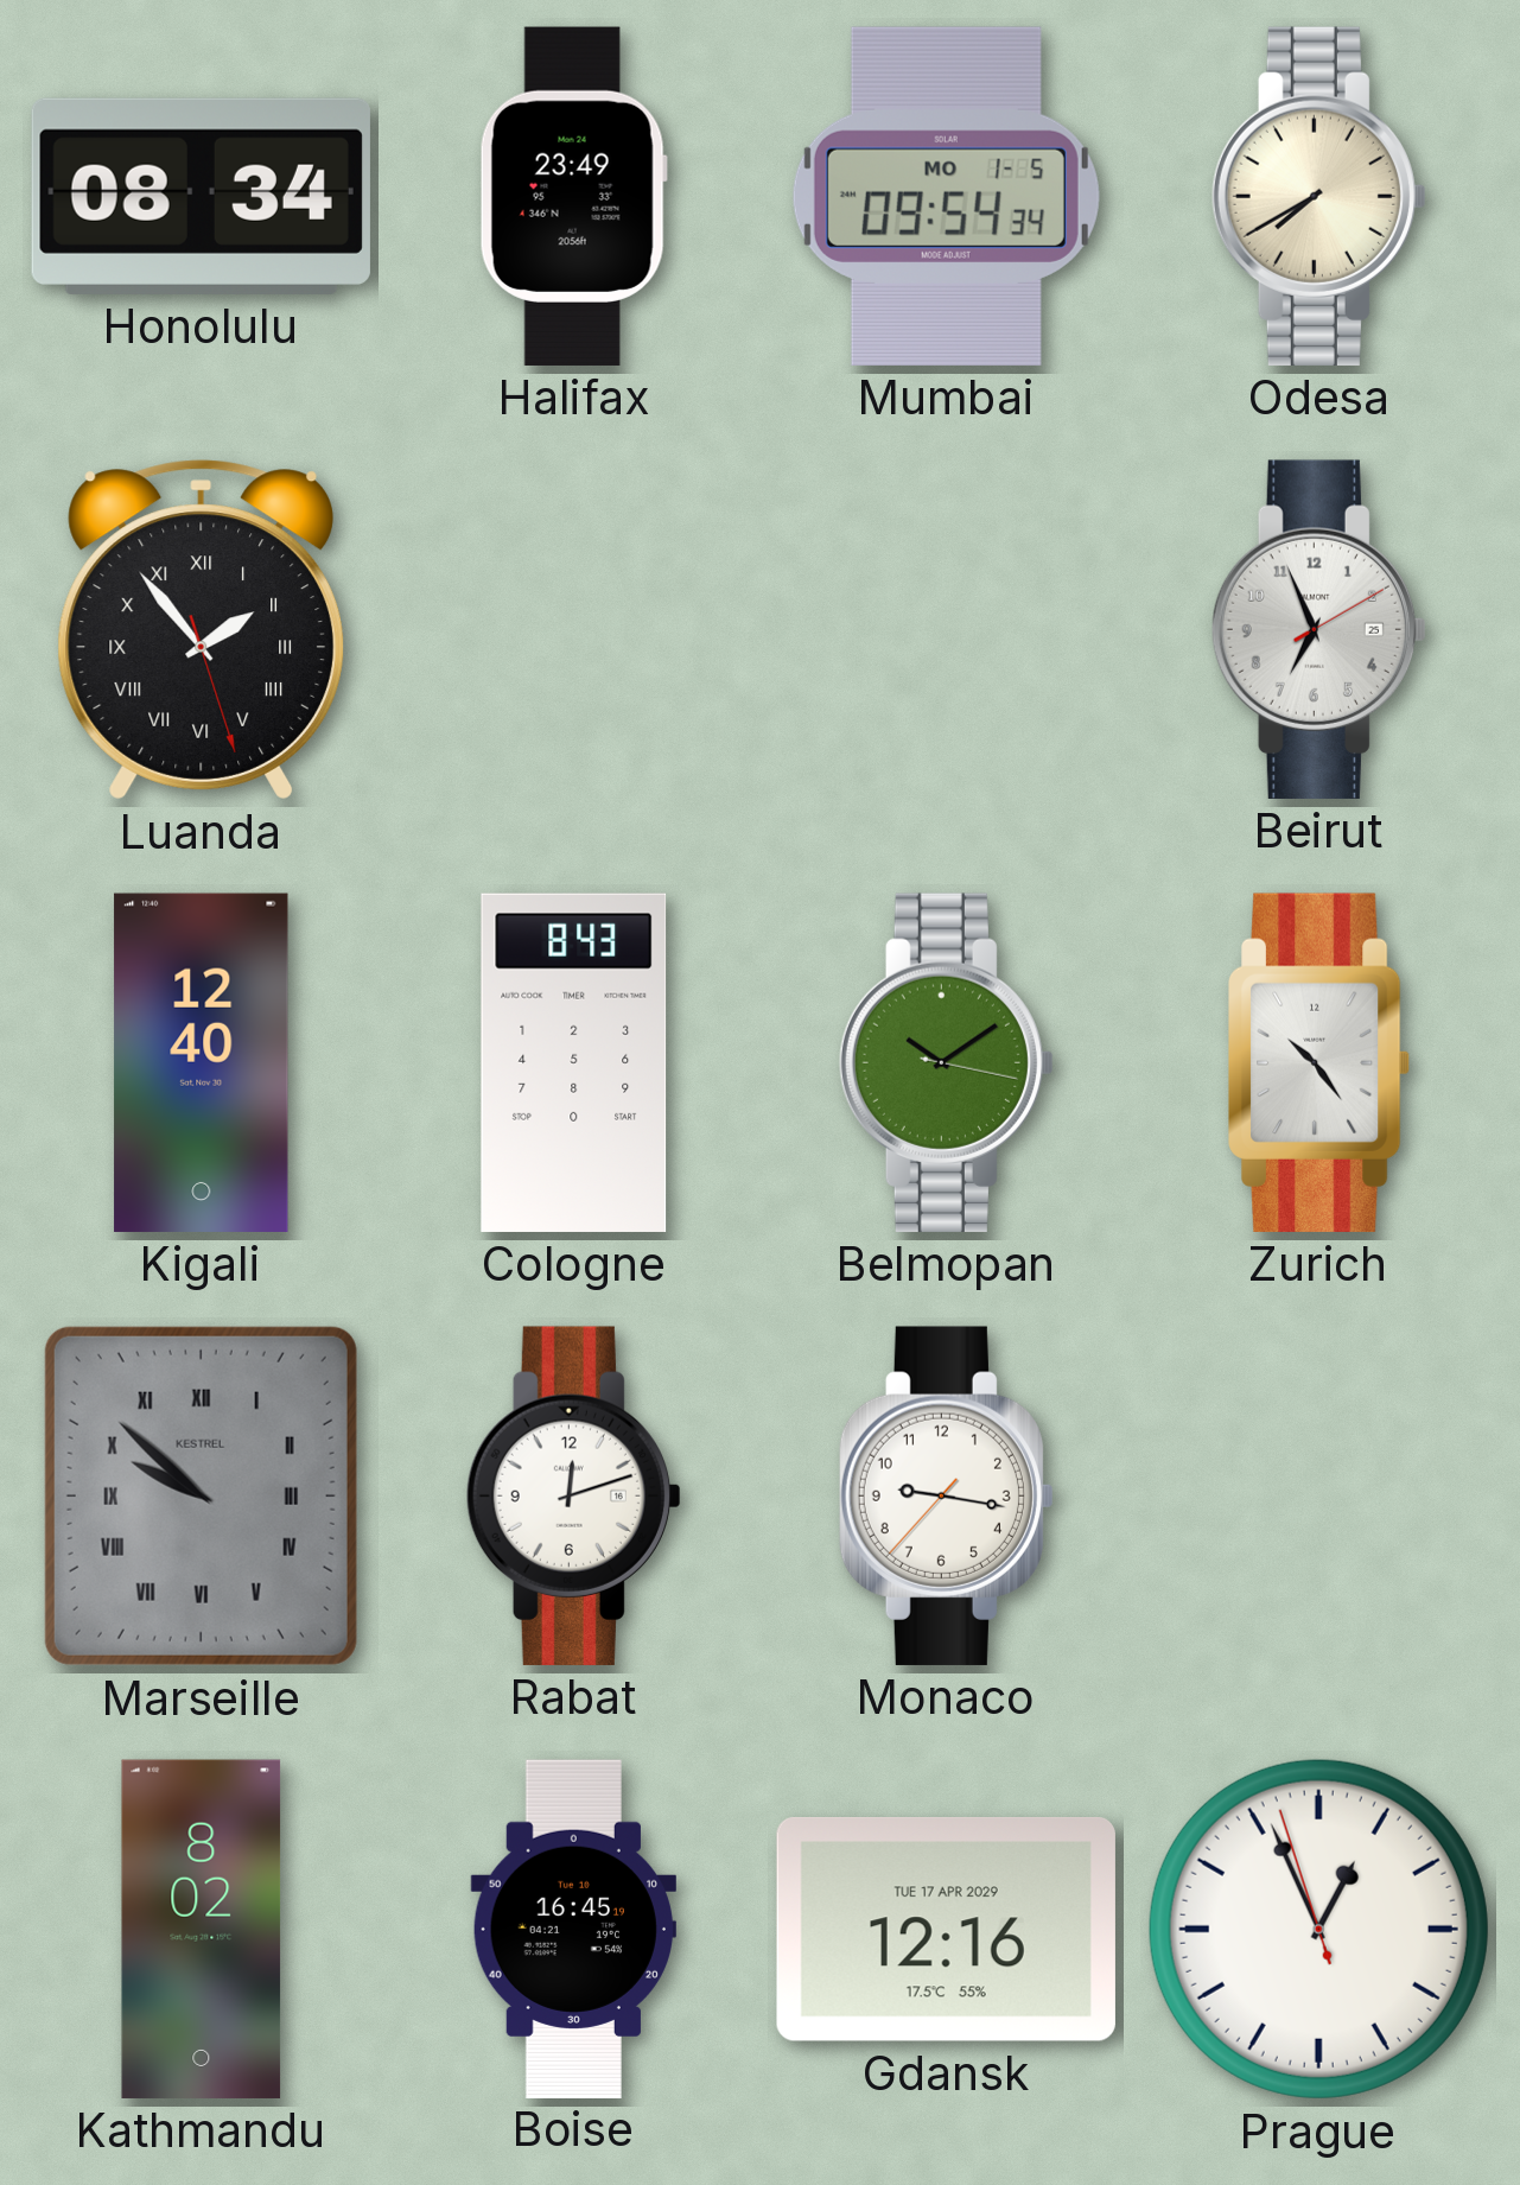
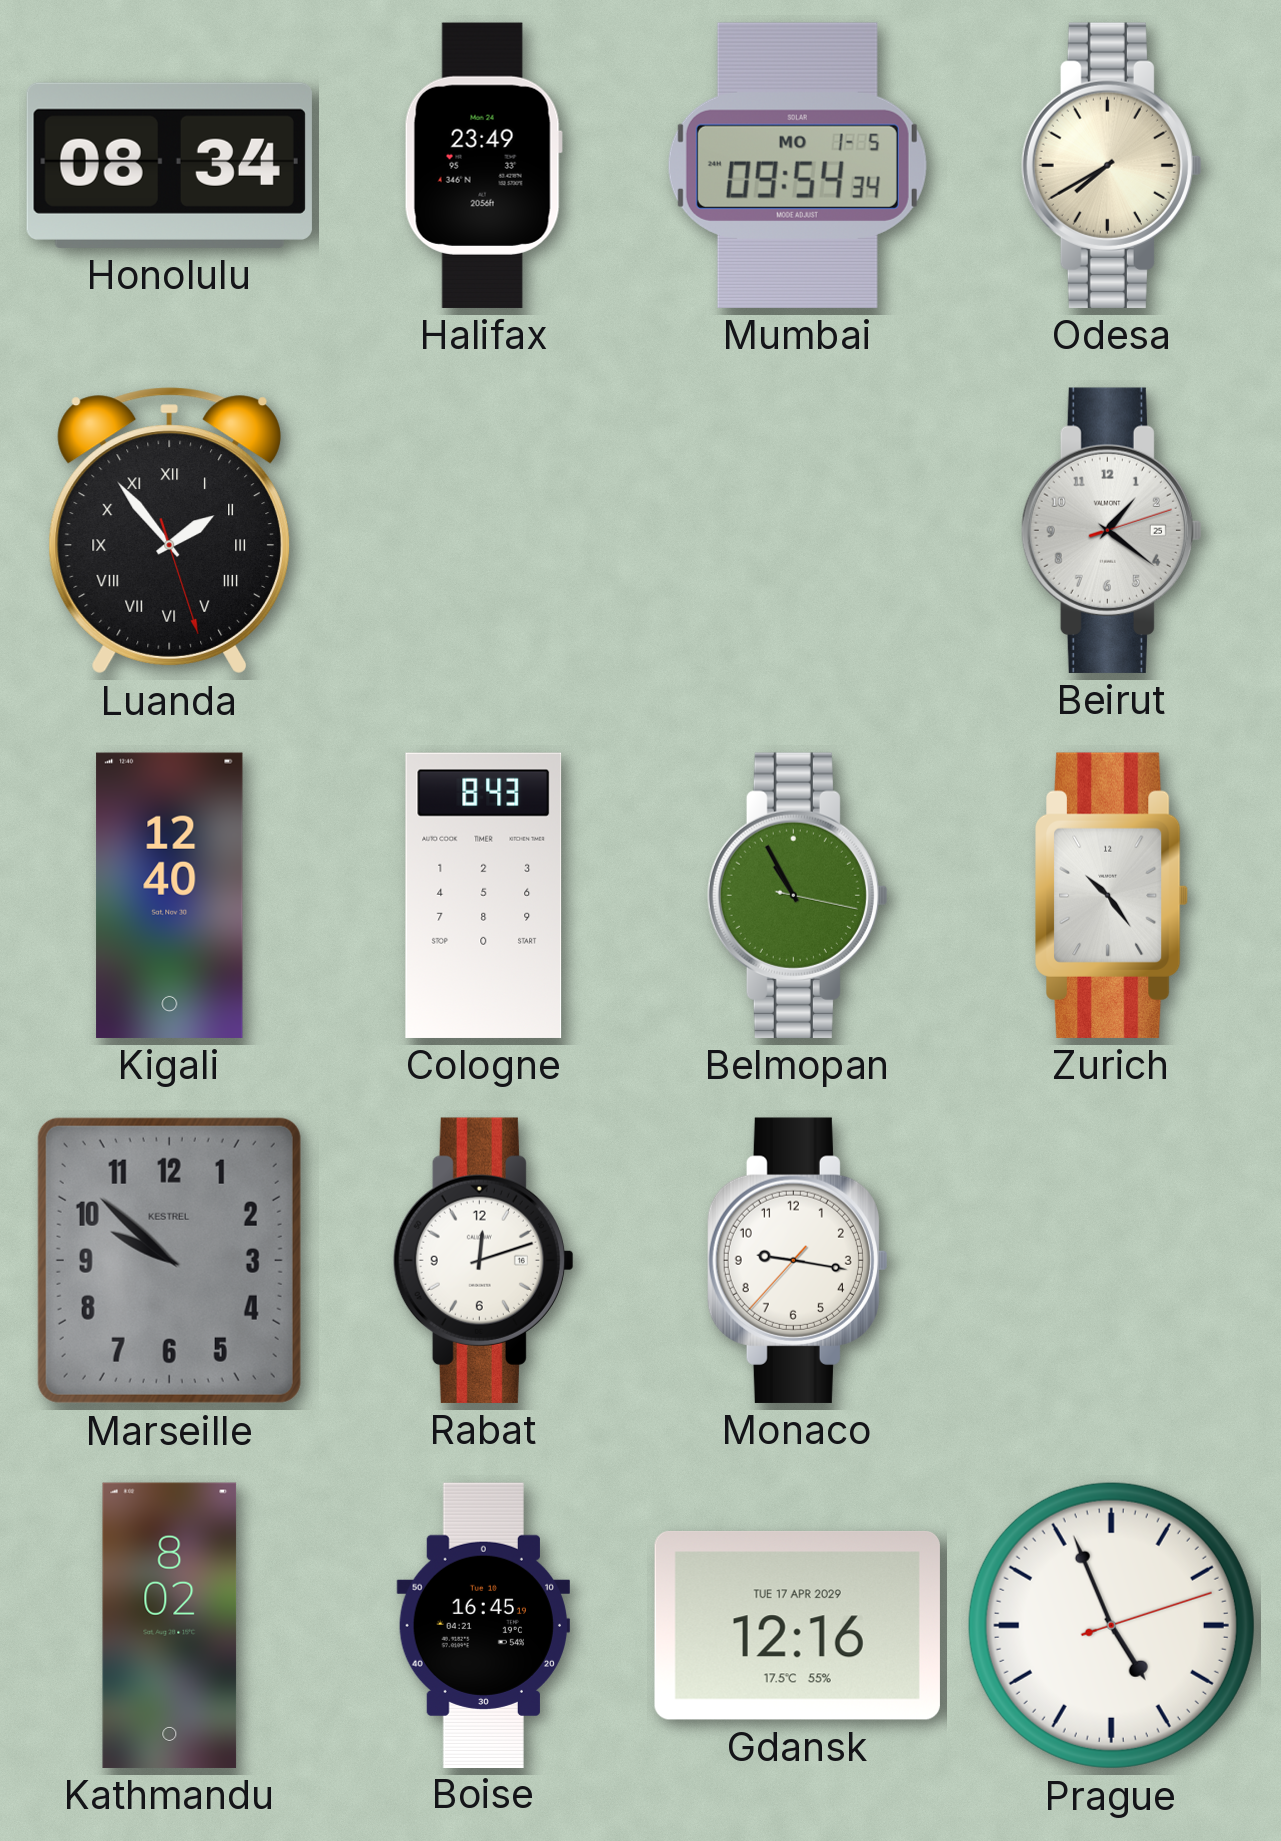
Beirut: 6:56 -> 1:21 (1111, 530)
Belmopan: 10:09 -> 10:55 (797, 895)
Marseille numerals: Roman -> Arabic (169, 1260)
Prague: 12:55 -> 4:56 (1111, 1625)
